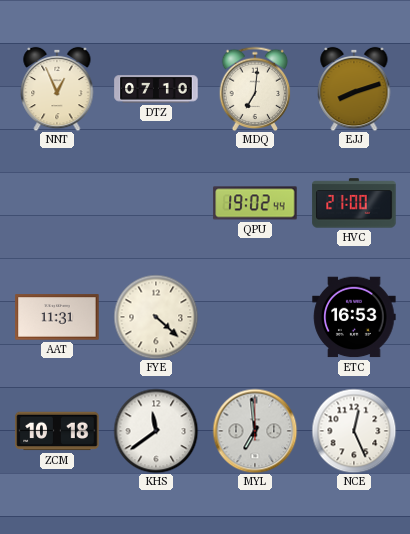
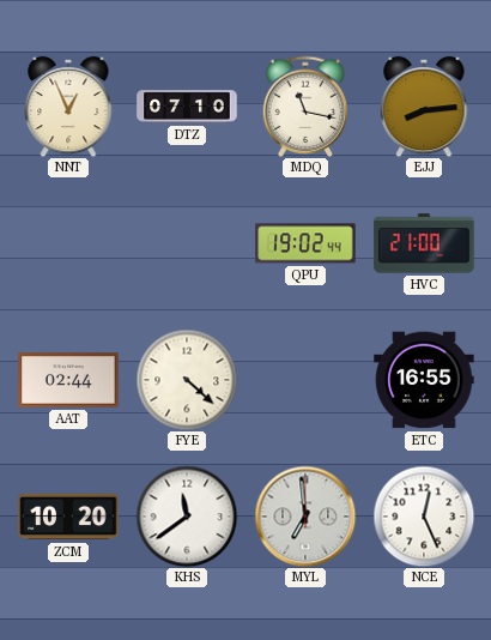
MDQ: 7:01 -> 11:17 (305, 107)
EJJ: 8:12 -> 8:14 (424, 107)
AAT: 11:31 -> 02:44 (68, 380)
ETC: 16:53 -> 16:55 (424, 380)
ZCM: 10:18 -> 10:20 (68, 517)
